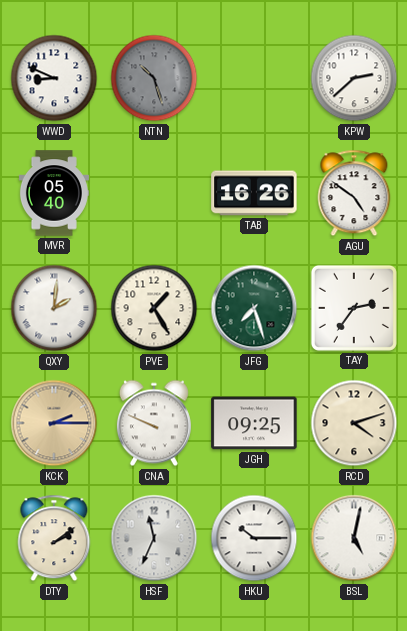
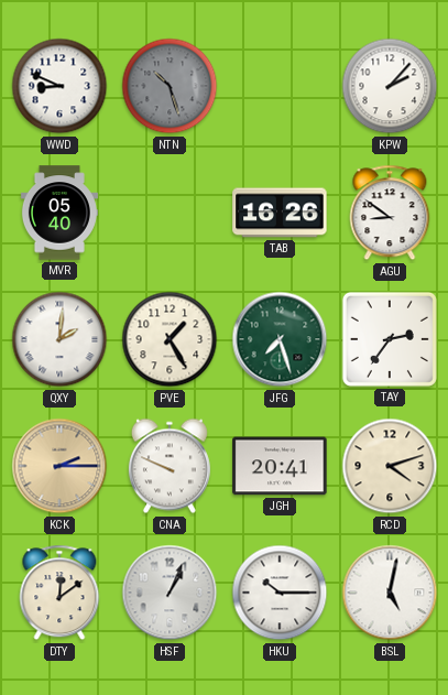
KPW: 2:38 -> 2:07 (390, 86)
AGU: 4:51 -> 8:51 (390, 213)
JGH: 09:25 -> 20:41 (280, 466)
DTY: 2:09 -> 12:09 (59, 593)
HSF: 11:34 -> 1:04 (170, 593)
